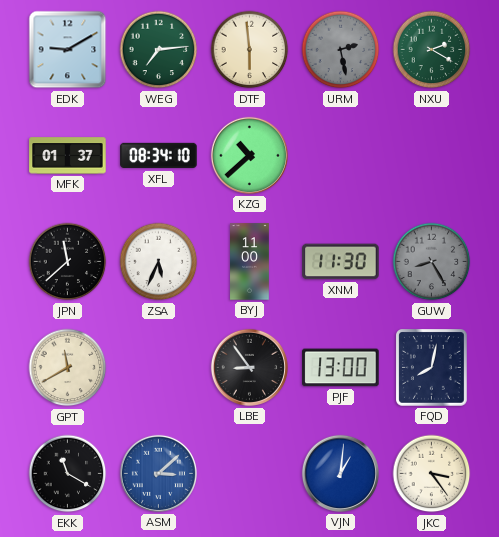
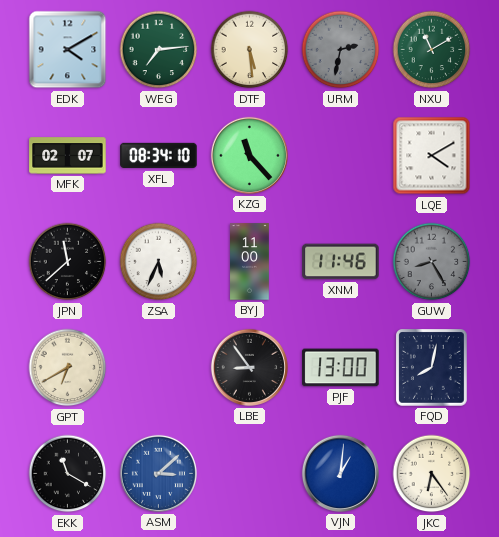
EDK: 9:10 -> 4:10 (68, 50)
DTF: 5:59 -> 5:29 (250, 50)
URM: 2:28 -> 2:32 (341, 50)
NXU: 2:20 -> 11:10 (432, 50)
MFK: 01:37 -> 02:07 (68, 156)
KZG: 10:38 -> 11:23 (249, 155)
LQE: none -> 4:10 (432, 156)
XNM: 11:30 -> 11:46 (341, 262)
GPT: 11:40 -> 6:40 (68, 368)
JKC: 3:24 -> 6:24 (432, 474)
